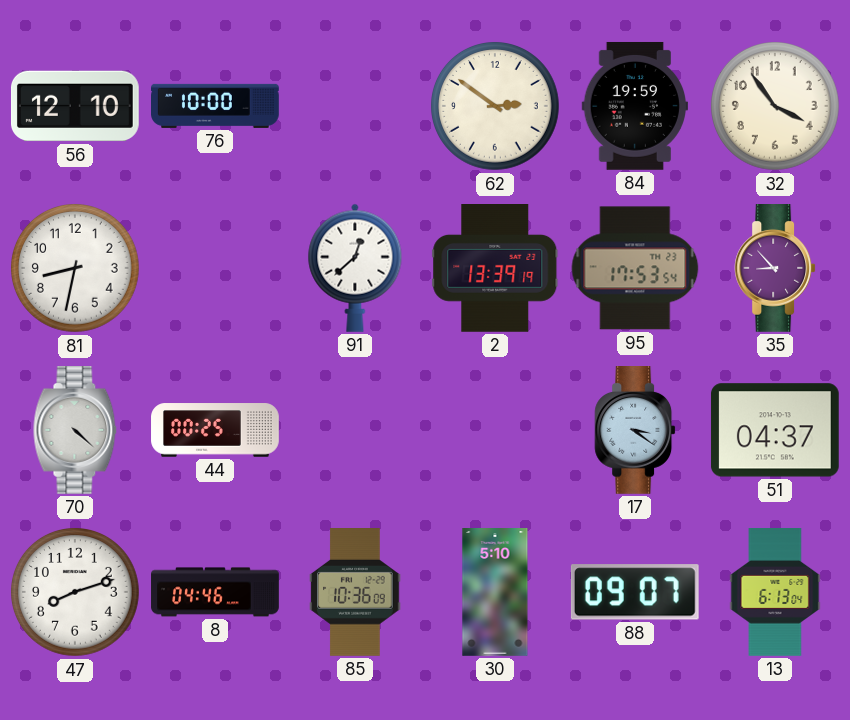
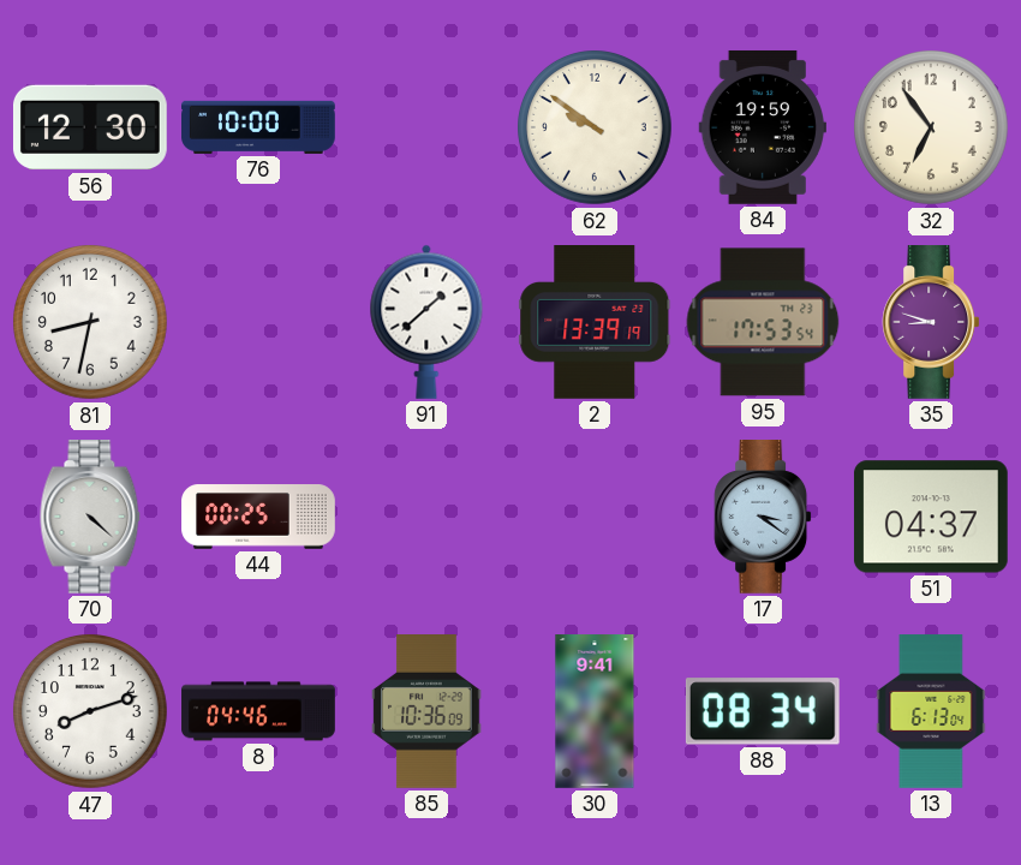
56: 12:10 -> 12:30 (90, 127)
62: 2:51 -> 9:51 (596, 129)
32: 3:54 -> 6:54 (932, 129)
91: 12:38 -> 1:38 (426, 322)
35: 8:53 -> 8:48 (931, 323)
30: 5:10 -> 9:41 (595, 712)
88: 09:07 -> 08:34 (763, 711)
